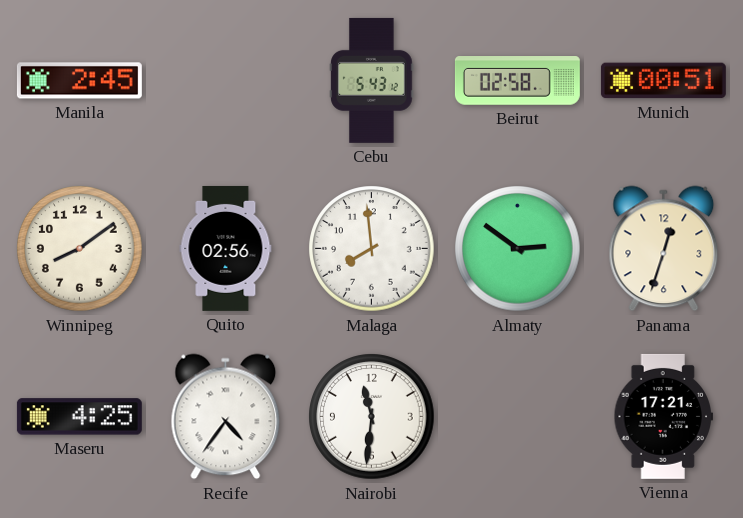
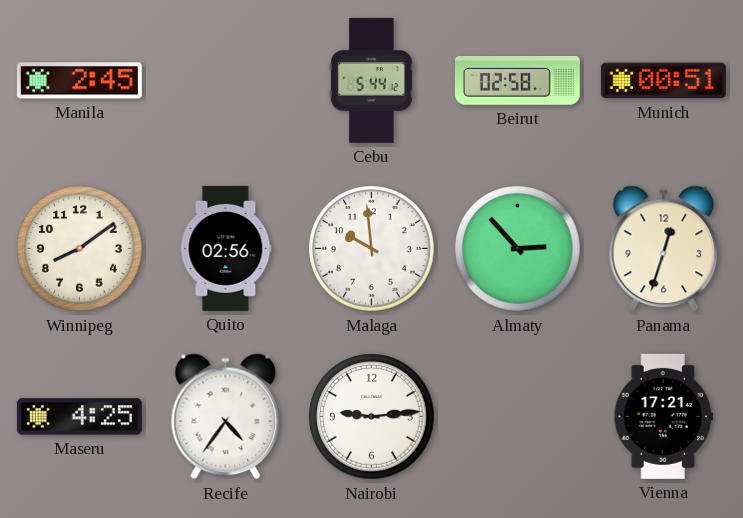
Cebu: 5:43 -> 5:44 (372, 80)
Malaga: 7:59 -> 9:59 (372, 249)
Almaty: 2:51 -> 2:53 (518, 249)
Nairobi: 11:31 -> 9:14 (372, 417)
